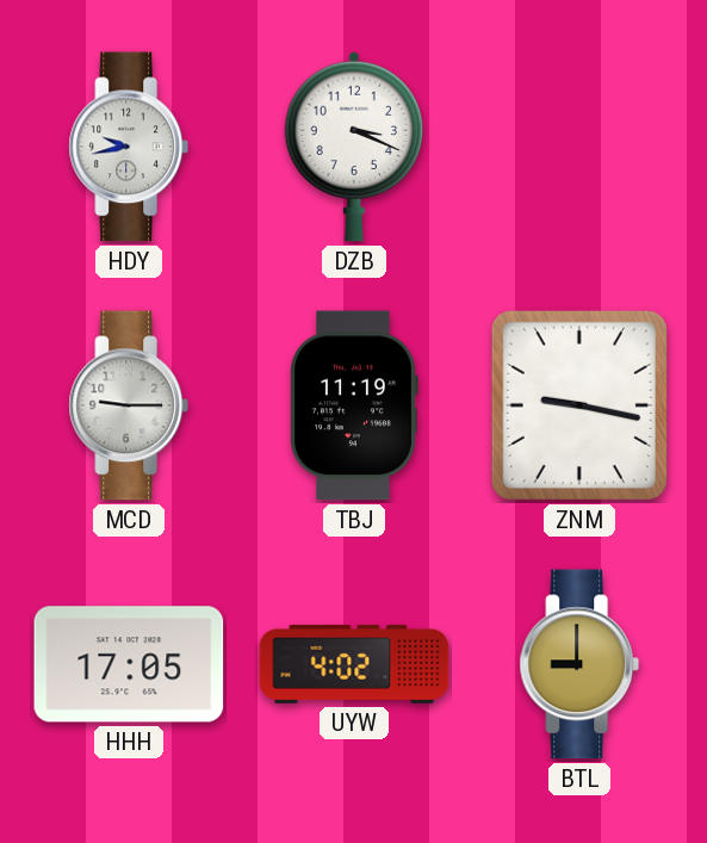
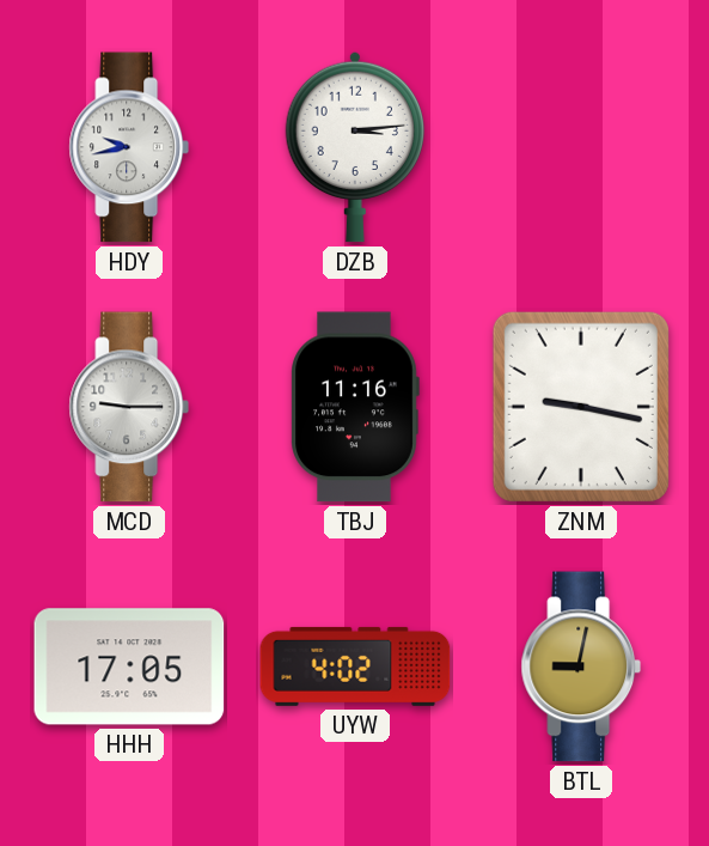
DZB: 3:19 -> 3:14 (354, 147)
TBJ: 11:19 -> 11:16 (355, 407)
BTL: 9:00 -> 9:02 (581, 667)
